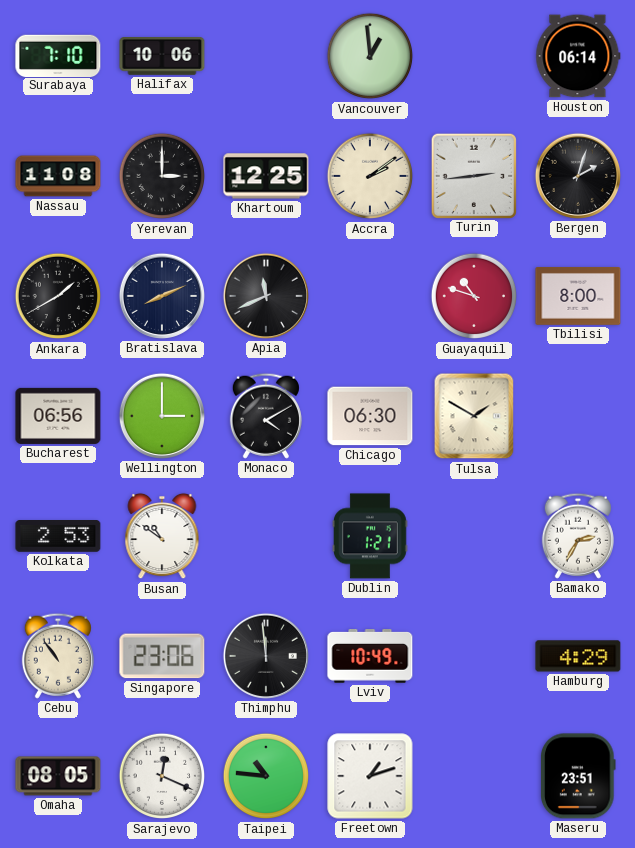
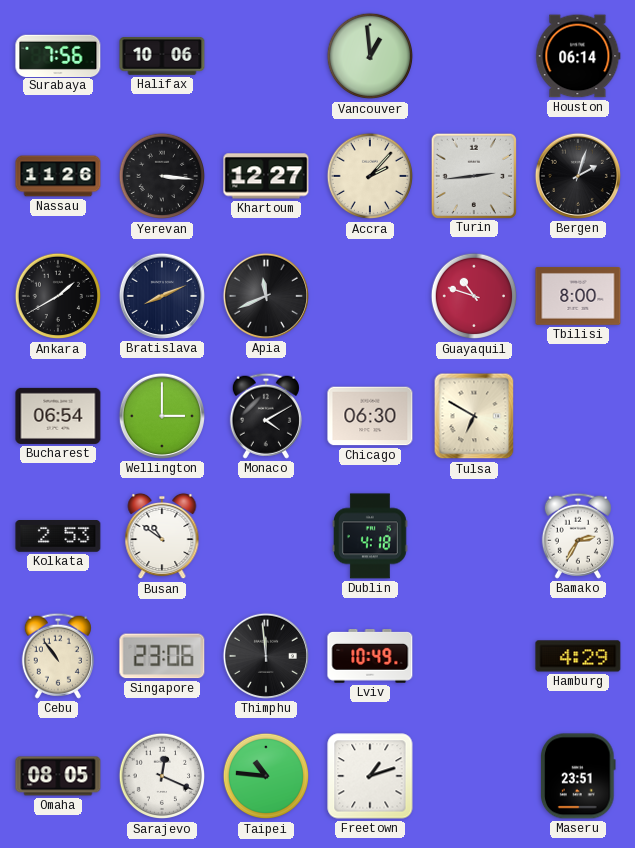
Surabaya: 7:10 -> 7:56 (58, 55)
Nassau: 11:08 -> 11:26 (58, 176)
Yerevan: 3:00 -> 3:16 (162, 176)
Khartoum: 12:25 -> 12:27 (266, 176)
Accra: 2:09 -> 2:07 (370, 176)
Bucharest: 06:56 -> 06:54 (58, 416)
Tulsa: 1:50 -> 6:50 (474, 416)
Dublin: 1:21 -> 4:18 (370, 536)
